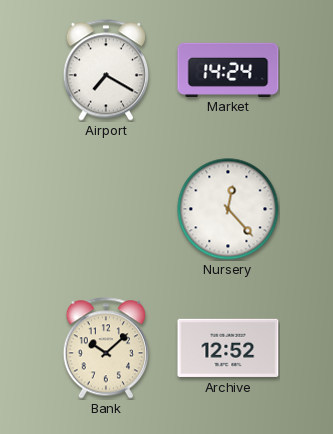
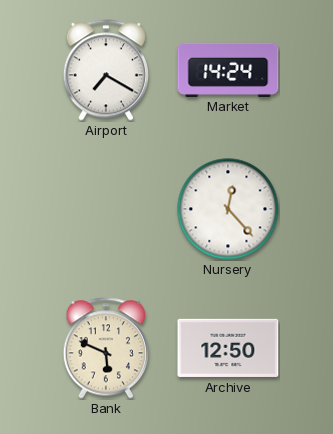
Bank: 10:08 -> 5:49 (105, 348)
Archive: 12:52 -> 12:50 (228, 348)
